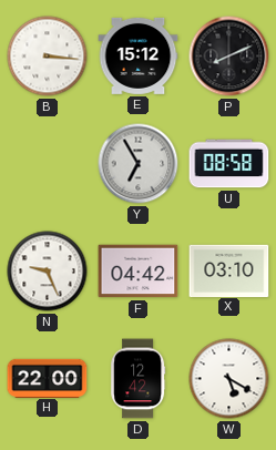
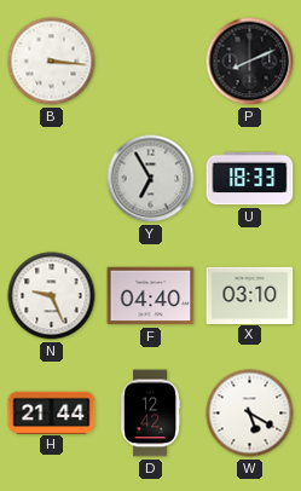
E: 15:12 -> none (139, 55)
U: 08:58 -> 18:33 (250, 179)
F: 04:42 -> 04:40 (151, 296)
H: 22:00 -> 21:44 (52, 412)
